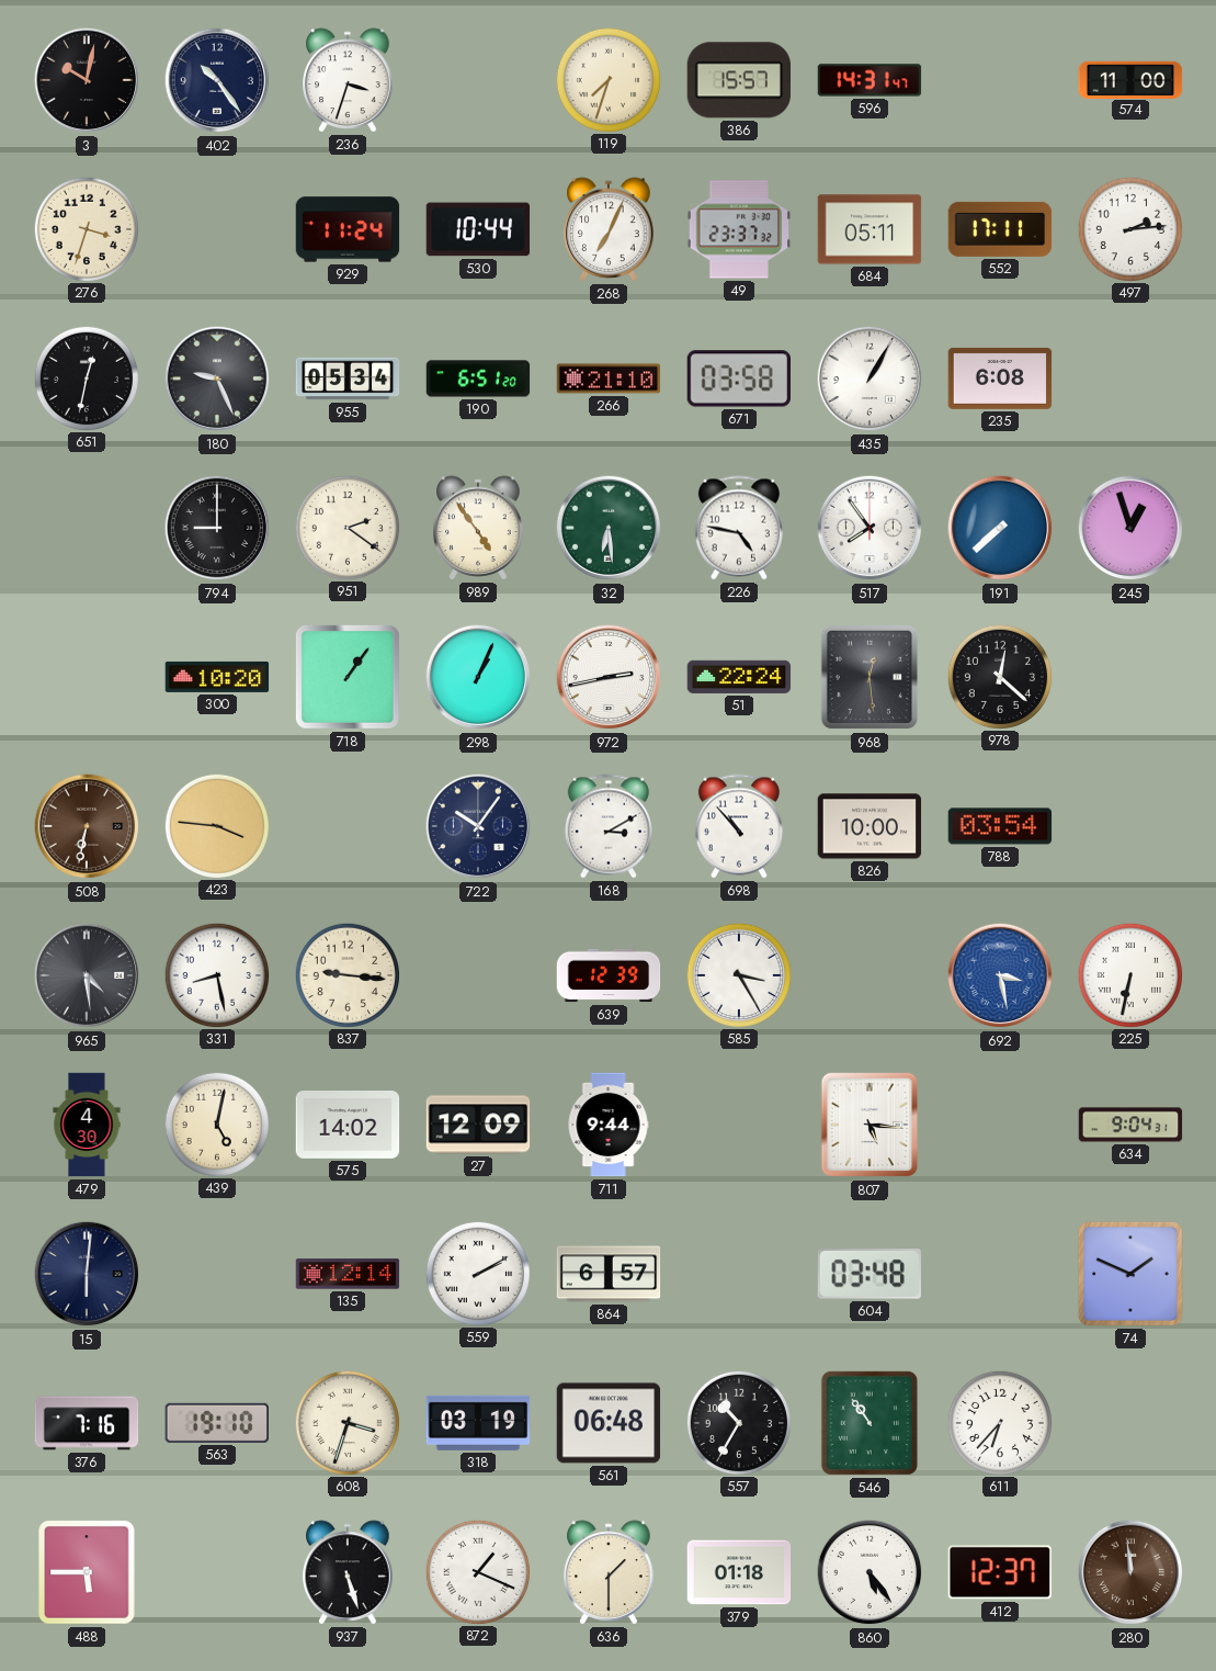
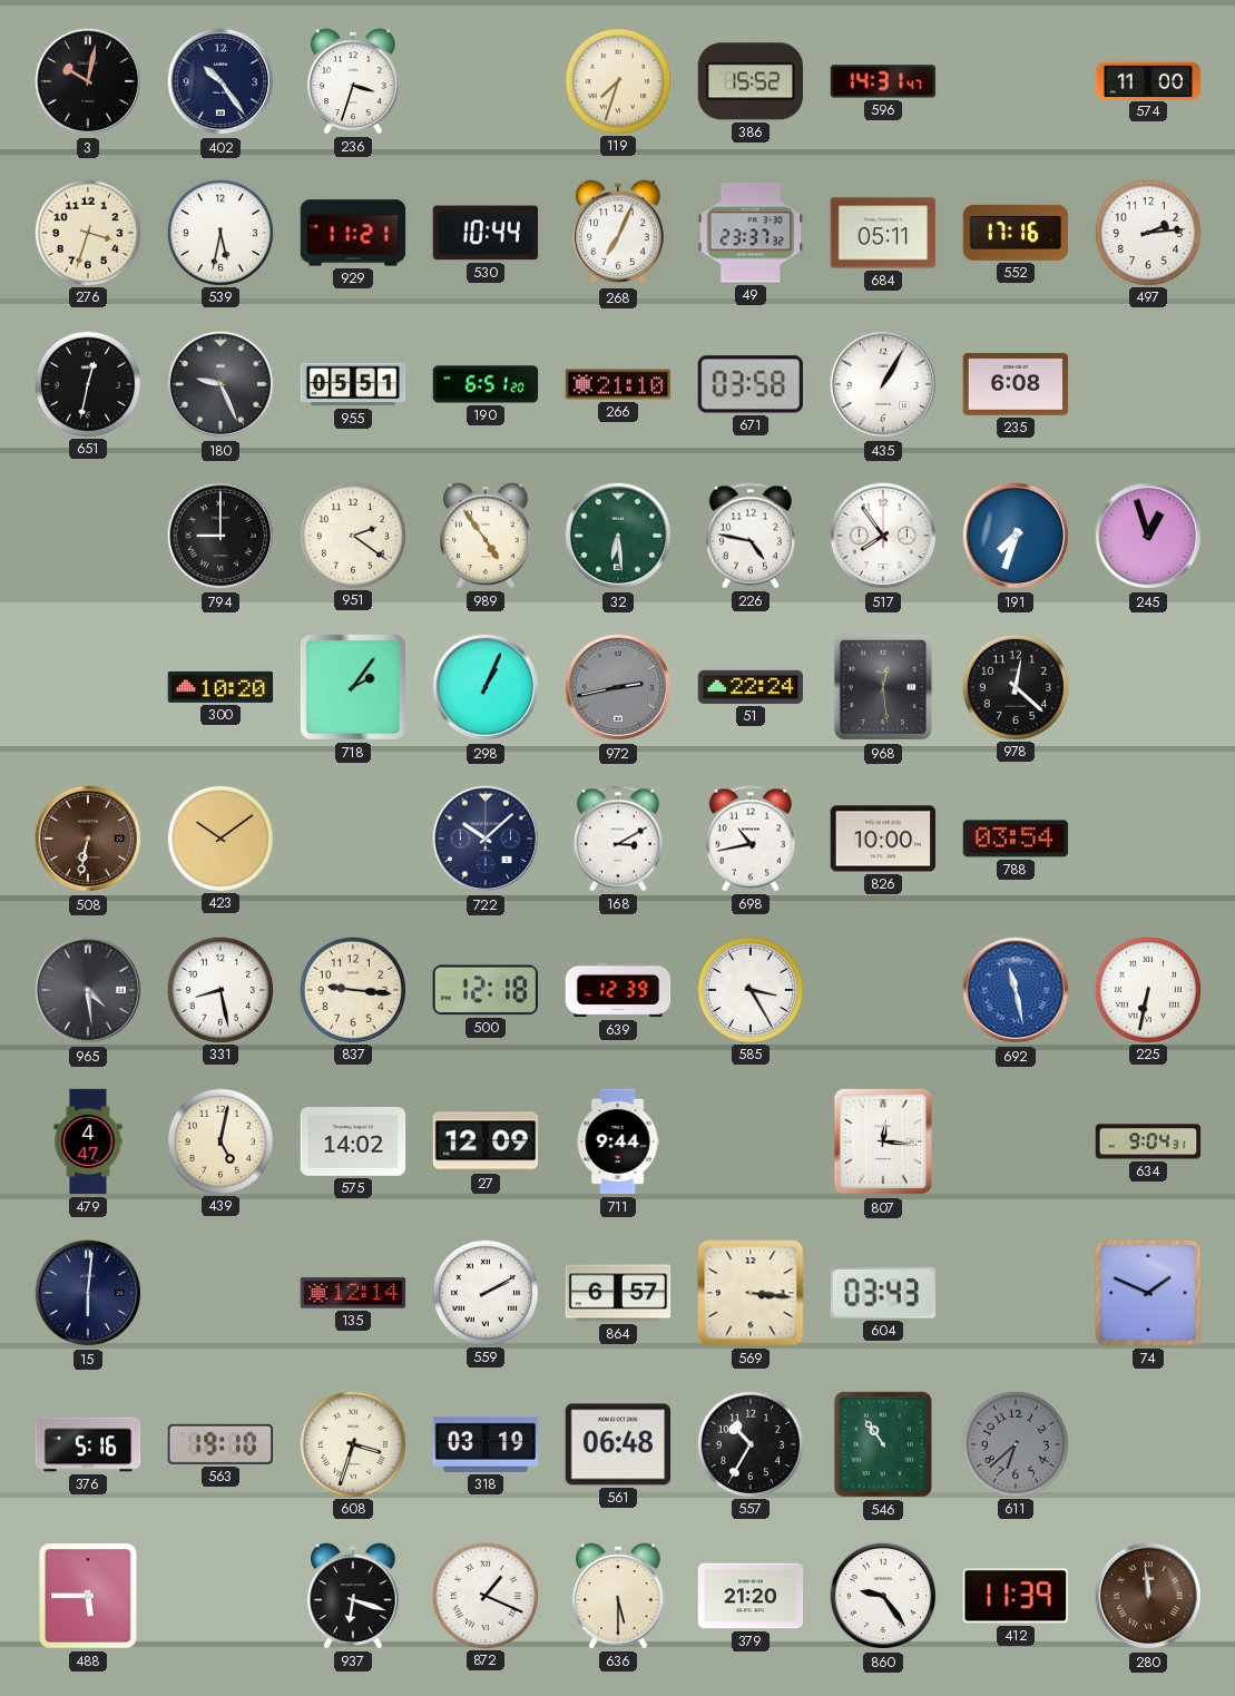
386: 15:57 -> 15:52 (749, 81)
539: none -> 5:32 (219, 232)
929: 11:24 -> 11:21 (353, 233)
552: 17:11 -> 17:16 (1016, 233)
955: 05:34 -> 05:51 (353, 384)
191: 7:38 -> 7:33 (1016, 536)
718: 1:06 -> 2:06 (353, 687)
972 dial: white -> grey (618, 687)
423: 3:46 -> 10:09 (219, 837)
722: 10:06 -> 10:08 (486, 839)
698: 10:53 -> 10:43 (751, 839)
500: none -> 12:18 (486, 990)
692: 3:28 -> 11:28 (1016, 990)
479: 4:30 -> 4:47 (88, 1141)
807: 5:16 -> 12:16 (883, 1141)
569: none -> 3:16 (751, 1293)
604: 03:48 -> 03:43 (883, 1293)
376: 7:16 -> 5:16 (88, 1444)
611: 6:37 -> 6:38 (1015, 1443)
611 dial: white -> grey (1015, 1443)
937: 5:27 -> 6:18 (353, 1596)
636: 1:30 -> 5:30 (618, 1596)
379: 01:18 -> 21:20 (751, 1596)
860: 5:24 -> 9:24 (883, 1596)
412: 12:37 -> 11:39 (1016, 1596)
